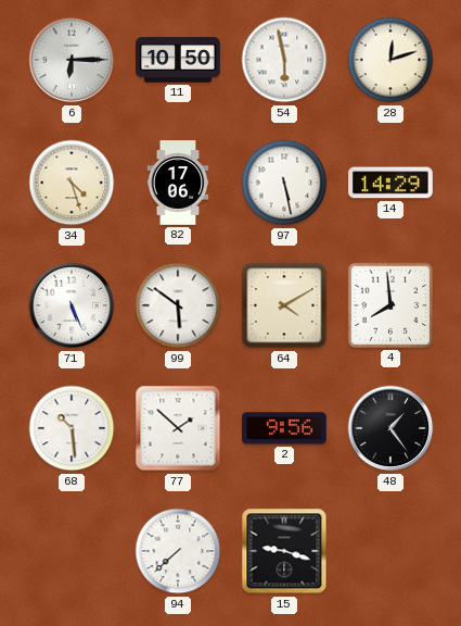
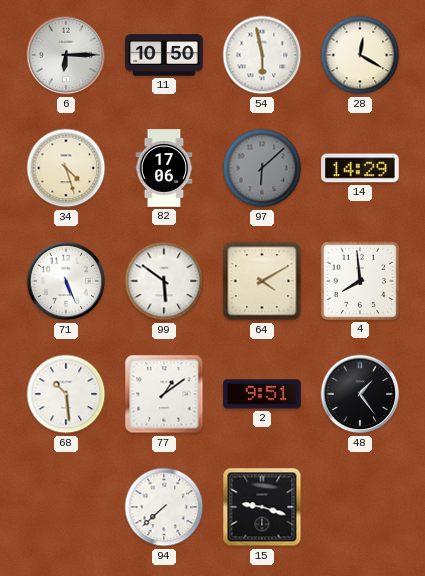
28: 12:12 -> 12:20 (360, 55)
97: 5:28 -> 6:08 (262, 168)
97 dial: white -> grey (262, 168)
77: 1:52 -> 1:09 (164, 394)
2: 9:56 -> 9:51 (262, 394)
